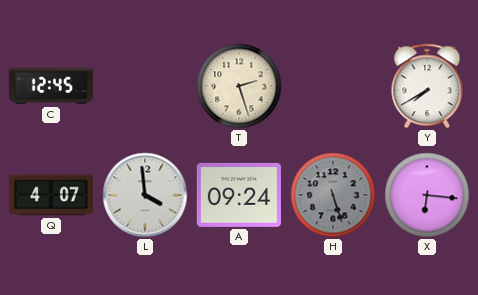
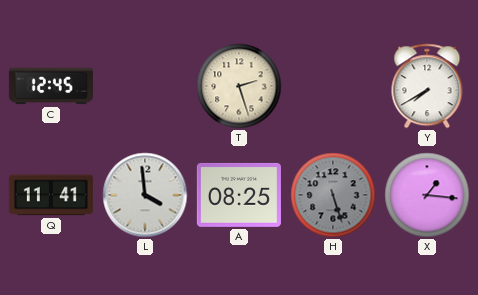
Q: 4:07 -> 11:41 (51, 195)
A: 09:24 -> 08:25 (239, 195)
X: 6:16 -> 1:16 (427, 195)
